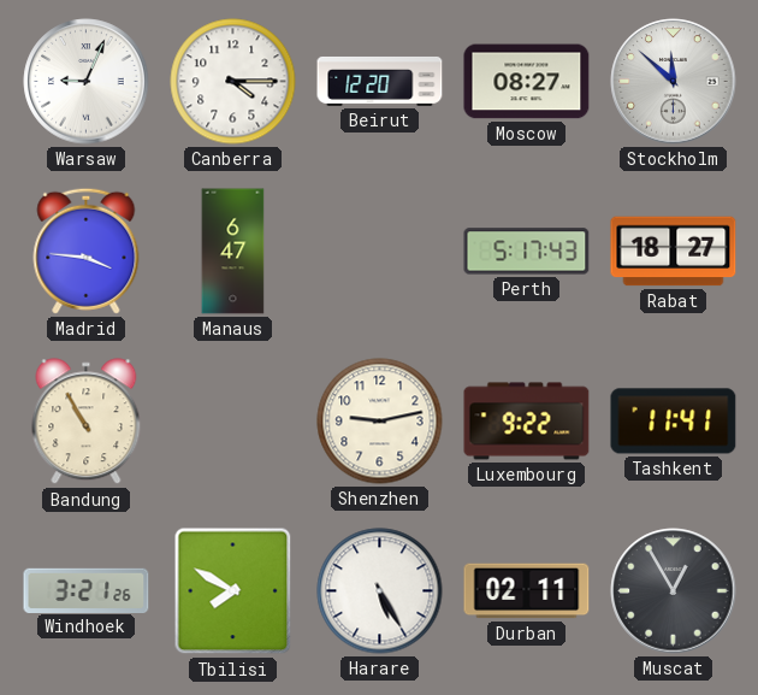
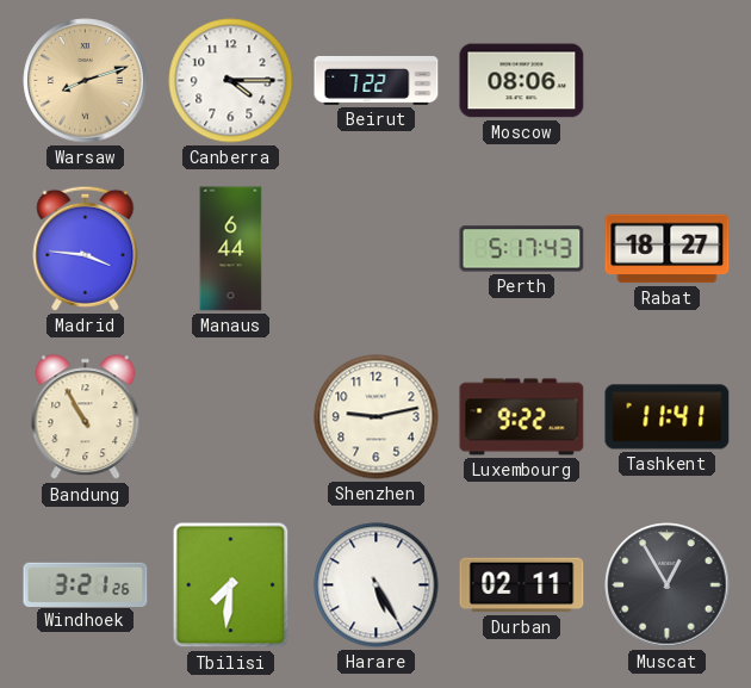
Warsaw: 9:04 -> 8:12 (86, 81)
Warsaw dial: white -> champagne (86, 81)
Beirut: 12:20 -> 7:22 (377, 80)
Moscow: 08:27 -> 08:06 (522, 81)
Stockholm: 11:52 -> none (674, 82)
Manaus: 6:47 -> 6:44 (231, 249)
Tbilisi: 7:50 -> 7:31 (231, 585)
